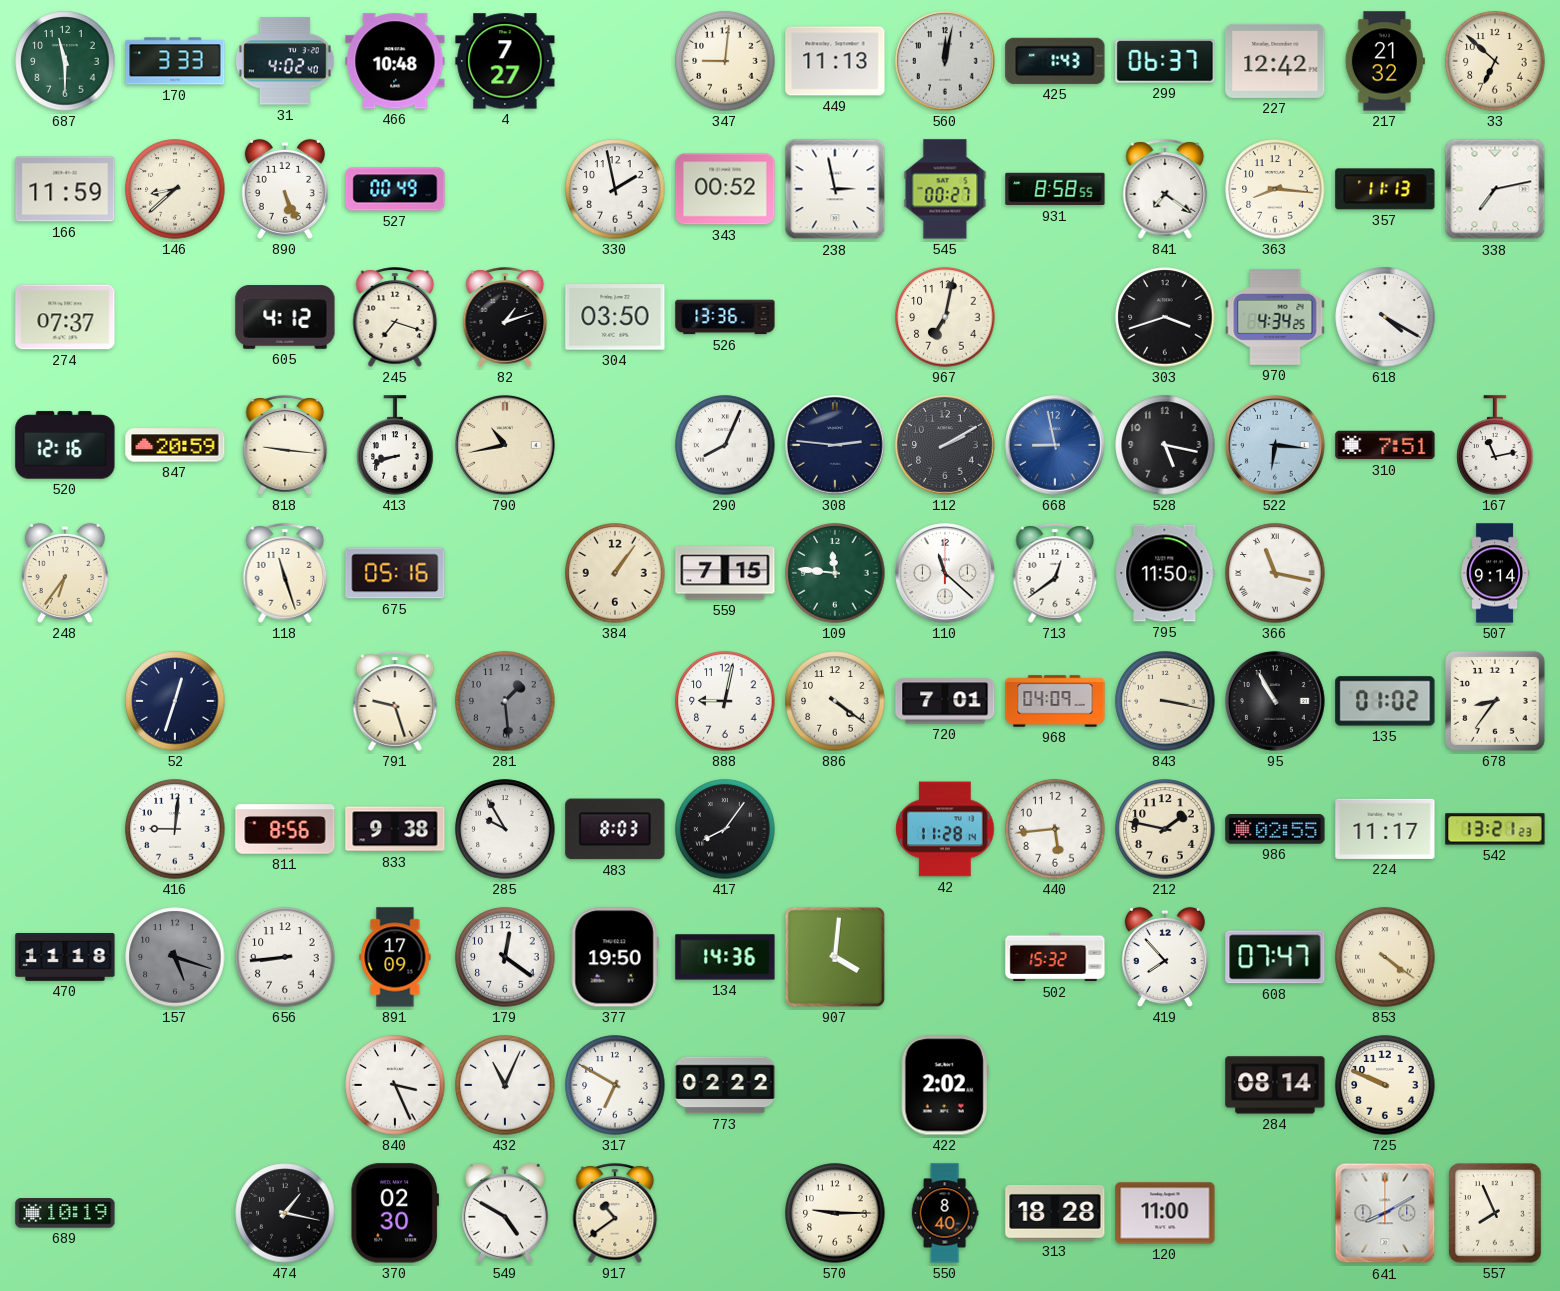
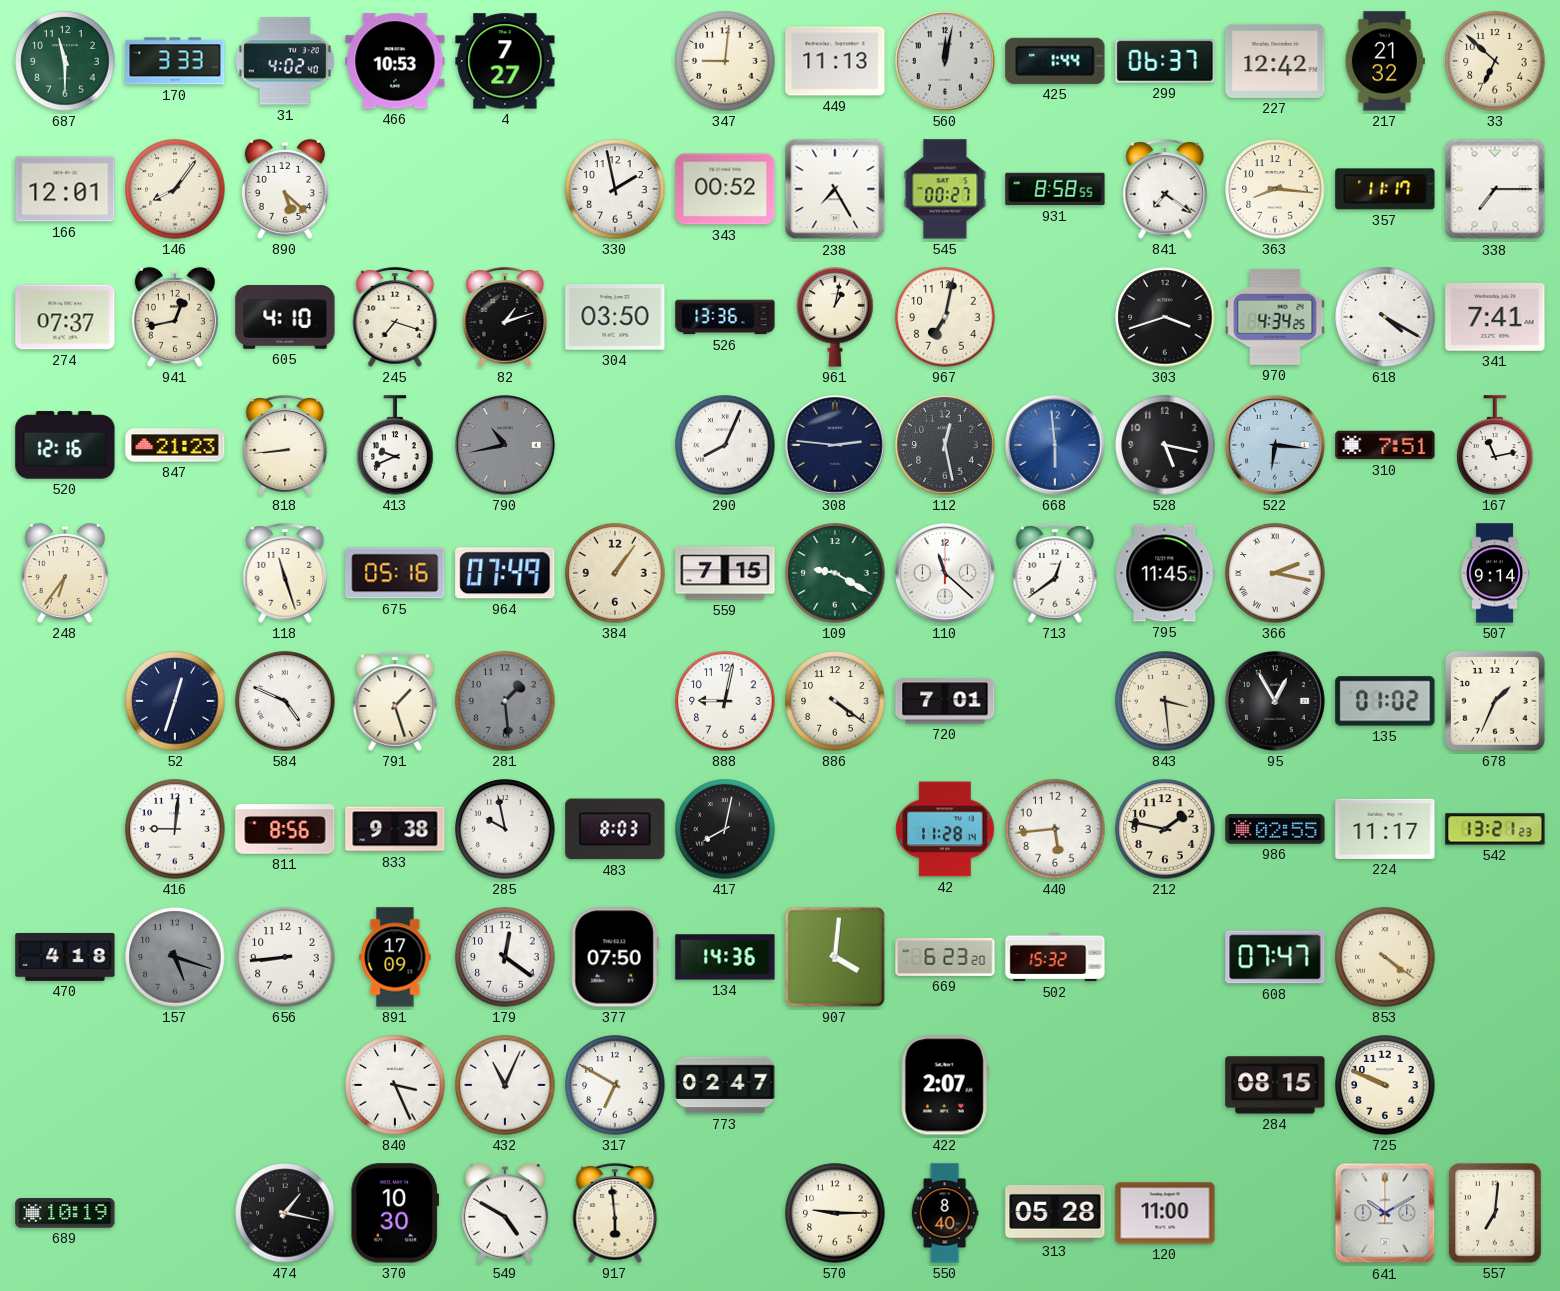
466: 10:48 -> 10:53 (395, 61)
425: 1:43 -> 1:44 (1055, 61)
166: 11:59 -> 12:01 (65, 189)
146: 8:38 -> 8:06 (175, 189)
890: 5:26 -> 5:22 (285, 189)
527: 00:49 -> none (395, 189)
238: 2:58 -> 7:25 (835, 189)
357: 11:13 -> 11:17 (1385, 189)
338: 7:13 -> 7:15 (1495, 189)
941: none -> 12:43 (175, 317)
605: 4:12 -> 4:10 (285, 317)
961: none -> 1:02 (835, 317)
341: none -> 7:41 (1495, 317)
847: 20:59 -> 21:23 (175, 445)
818: 9:16 -> 8:44 (285, 445)
413: 8:42 -> 9:41 (395, 445)
790 dial: cream -> grey (506, 446)
112: 2:10 -> 12:28 (946, 446)
668: 8:58 -> 5:59 (1056, 446)
964: none -> 07:49 (505, 573)
109: 11:46 -> 9:20 (835, 573)
795: 11:50 -> 11:45 (1165, 573)
366: 11:17 -> 2:17 (1275, 573)
584: none -> 4:49 (285, 701)
791: 9:27 -> 1:27 (395, 701)
968: 04:09 -> none (1055, 701)
843: 3:17 -> 3:29 (1165, 701)
95: 10:55 -> 12:55 (1276, 702)
678: 8:36 -> 1:34 (1495, 701)
285: 9:55 -> 9:58 (505, 829)
417: 8:06 -> 8:02 (725, 829)
470: 11:18 -> 4:18 (65, 957)
377: 19:50 -> 07:50 (615, 957)
669: none -> 6:23 (945, 957)
419: 7:53 -> none (1165, 957)
773: 02:22 -> 02:47 (725, 1085)
422: 2:02 -> 2:07 (945, 1085)
284: 08:14 -> 08:15 (1275, 1085)
370: 02:30 -> 10:30 (394, 1213)
917: 10:39 -> 5:59 (615, 1213)
313: 18:28 -> 05:28 (1055, 1214)
641: 8:10 -> 10:10 (1385, 1213)
557: 7:56 -> 7:01 (1496, 1213)
